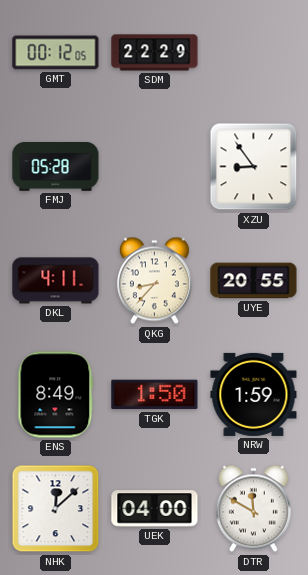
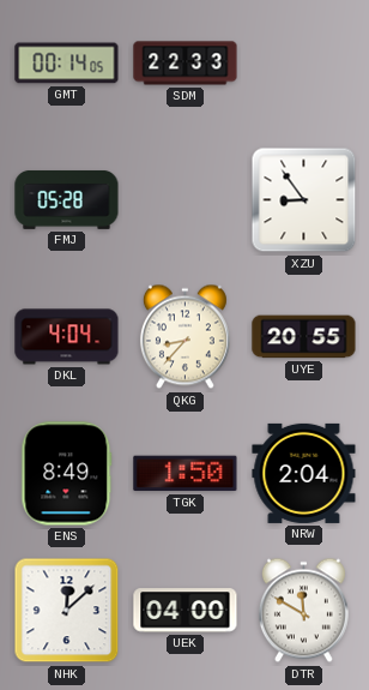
GMT: 00:12 -> 00:14 (67, 64)
SDM: 22:29 -> 22:33 (186, 64)
DKL: 4:11 -> 4:04 (67, 337)
NRW: 1:59 -> 2:04 (304, 473)
